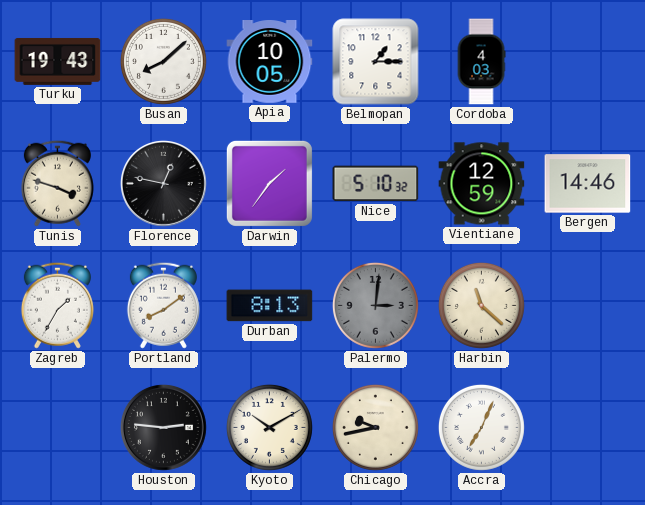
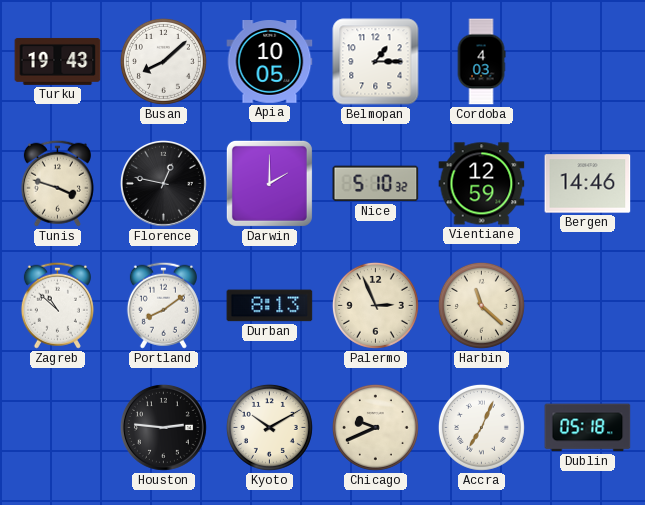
Darwin: 1:36 -> 2:00 (269, 183)
Zagreb: 1:35 -> 10:52 (57, 305)
Palermo: 3:01 -> 2:56 (375, 305)
Palermo dial: grey -> cream (375, 305)
Chicago: 9:43 -> 9:41 (375, 427)
Dublin: none -> 05:18 (588, 428)
